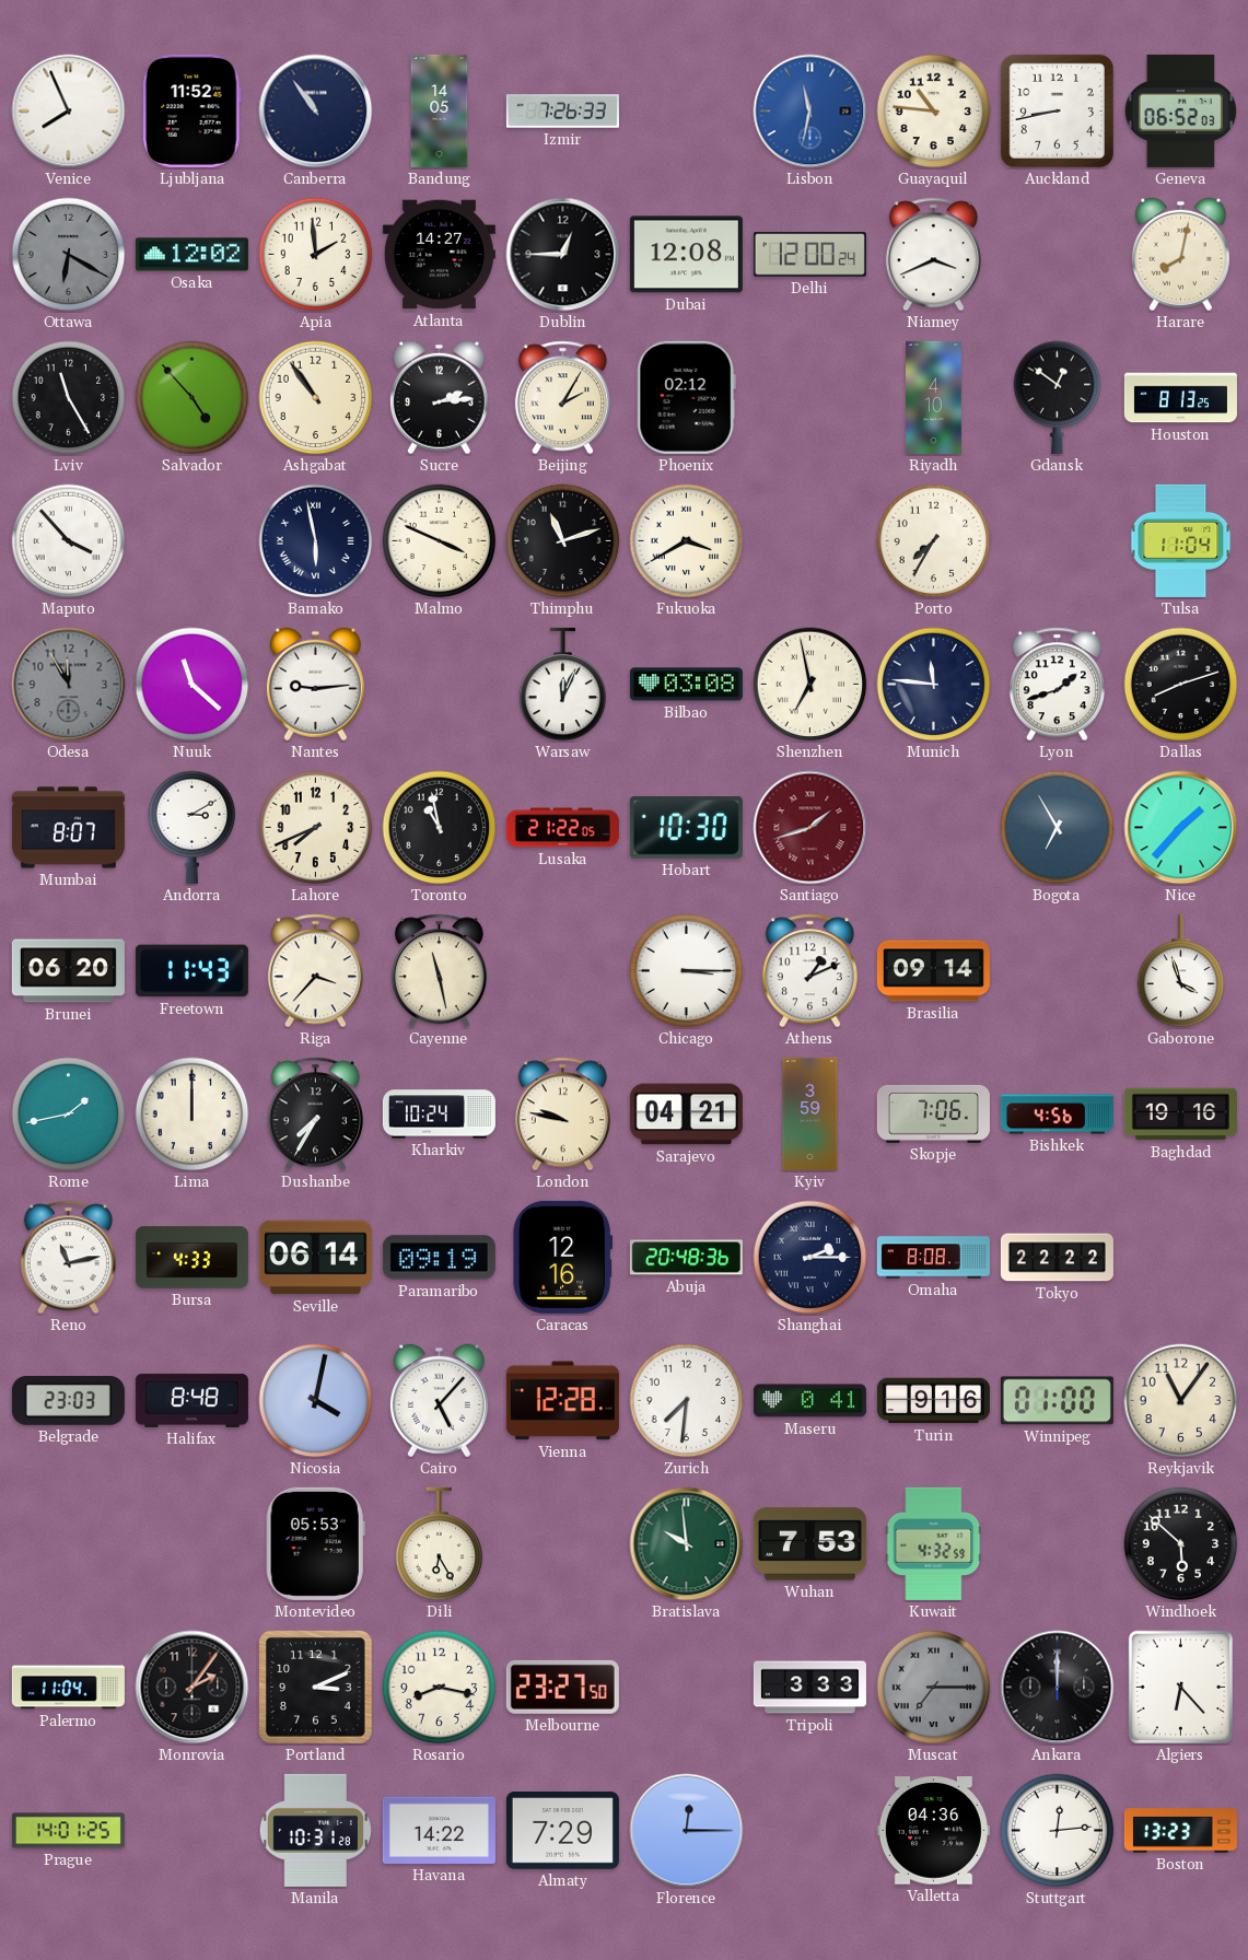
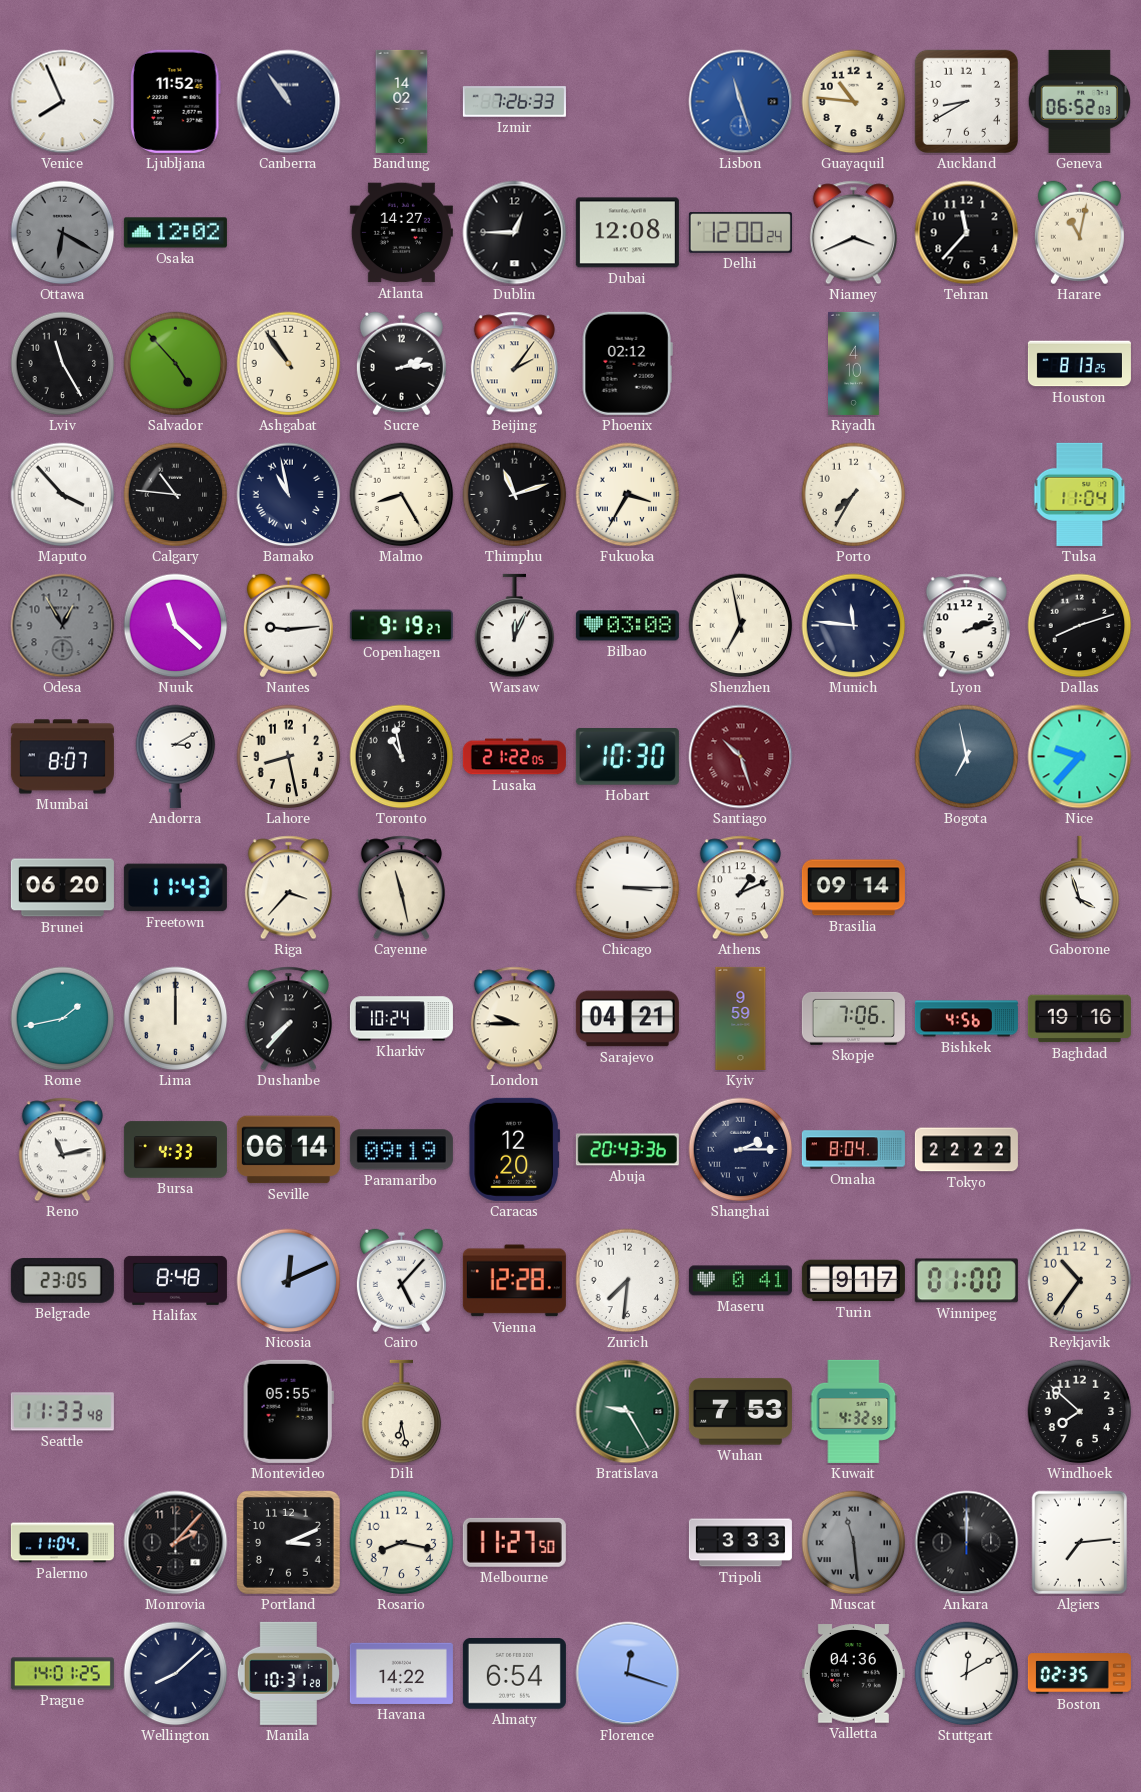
Bandung: 14:05 -> 14:02 (402, 101)
Lisbon: 11:32 -> 11:27 (741, 102)
Auckland: 8:43 -> 8:40 (966, 101)
Apia: 1:59 -> none (316, 255)
Tehran: none -> 11:37 (967, 233)
Harare: 8:02 -> 11:02 (1079, 233)
Beijing: 2:05 -> 2:06 (514, 364)
Gdansk: 12:51 -> none (1058, 397)
Calgary: none -> 10:46 (176, 495)
Bamako: 5:58 -> 10:58 (289, 495)
Malmo: 3:49 -> 8:25 (402, 495)
Fukuoka: 3:40 -> 3:35 (628, 495)
Odesa: 11:55 -> 12:55 (63, 626)
Copenhagen: none -> 9:19 (401, 626)
Lyon: 1:42 -> 2:12 (966, 626)
Lahore: 7:41 -> 8:28 (289, 757)
Santiago: 1:42 -> 10:27 (741, 757)
Bogota: 6:55 -> 6:58 (967, 757)
Nice: 1:37 -> 9:37 (1080, 757)
Dushanbe: 7:35 -> 7:37 (288, 1019)
London: 9:47 -> 9:45 (514, 1019)
Kyiv: 3:59 -> 9:59 (741, 1018)
Caracas: 12:16 -> 12:20 (515, 1149)
Abuja: 20:48 -> 20:43 (627, 1150)
Omaha: 8:08 -> 8:04 (853, 1150)
Belgrade: 23:03 -> 23:05 (62, 1280)
Nicosia: 4:02 -> 12:11 (289, 1281)
Turin: 9:16 -> 9:17 (853, 1281)
Reykjavik: 11:06 -> 10:36 (1080, 1281)
Seattle: none -> 11:33 (62, 1412)
Montevideo: 05:53 -> 05:55 (288, 1411)
Dili: 6:25 -> 6:28 (402, 1412)
Bratislava: 9:59 -> 9:25 (628, 1412)
Windhoek: 5:52 -> 7:52 (1080, 1412)
Monrovia: 2:06 -> 2:07 (176, 1543)
Melbourne: 23:27 -> 11:27 (514, 1542)
Muscat: 7:15 -> 11:29 (854, 1543)
Algiers: 6:23 -> 7:14 (1080, 1543)
Wellington: none -> 8:08 (176, 1674)
Almaty: 7:29 -> 6:54 (514, 1674)
Florence: 12:15 -> 12:18 (628, 1674)
Stuttgart: 12:14 -> 12:10 (967, 1674)
Boston: 13:23 -> 02:35 (1079, 1674)
